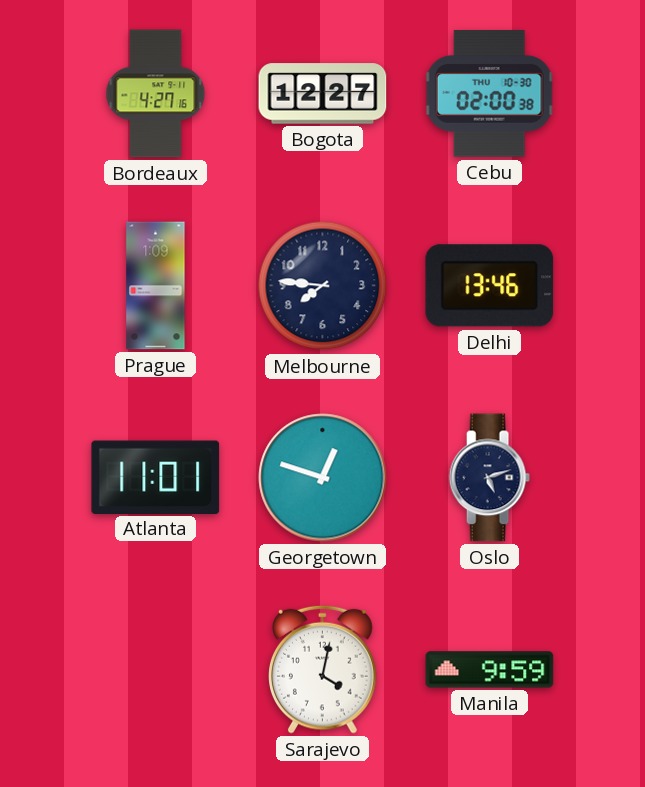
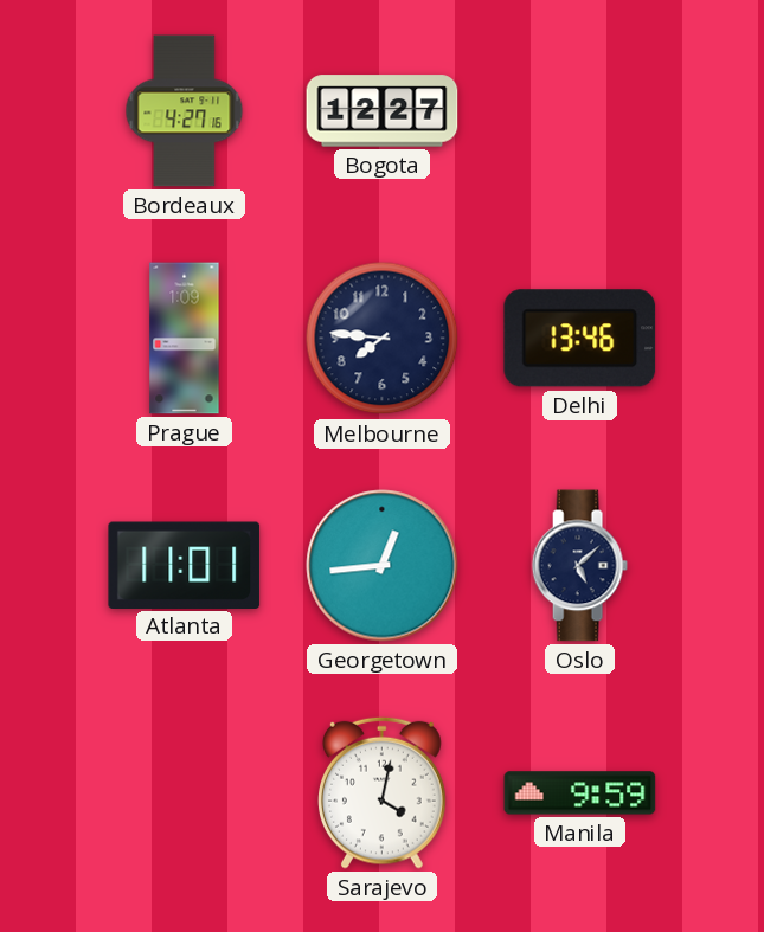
Cebu: 02:00 -> none (489, 94)
Georgetown: 12:48 -> 12:44 (383, 566)
Oslo: 5:12 -> 5:08 (579, 566)
